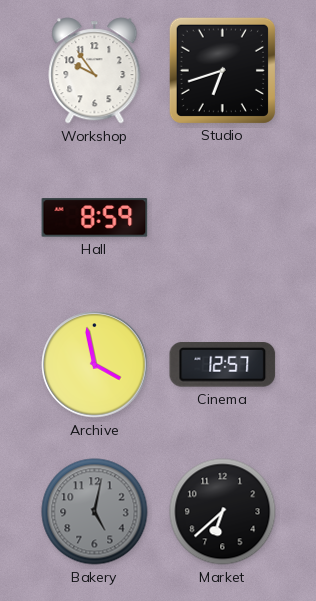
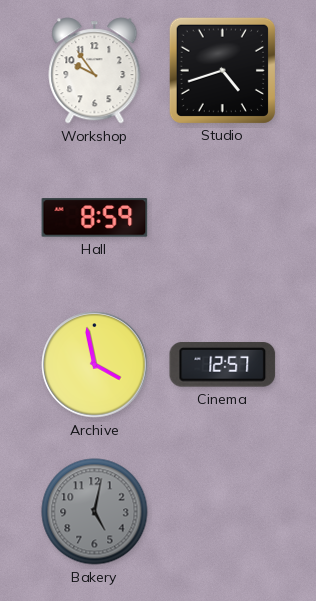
Studio: 6:42 -> 4:42 (222, 70)
Market: 6:38 -> none (223, 512)
